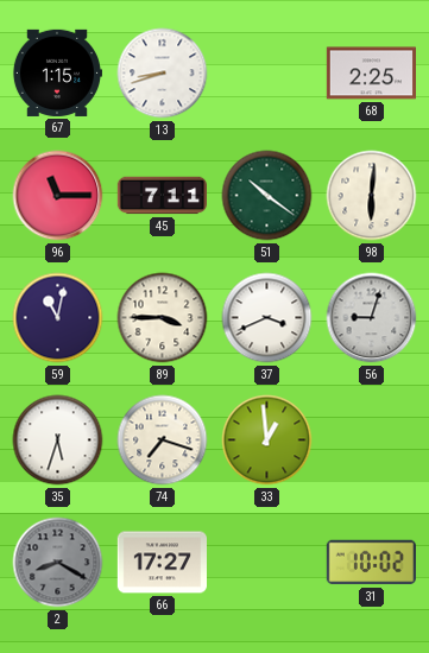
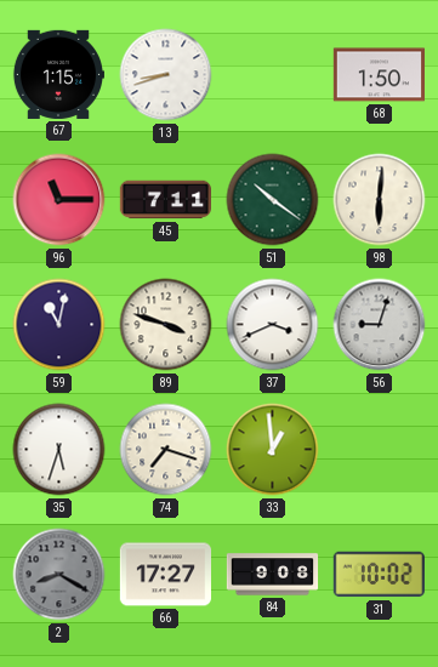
68: 2:25 -> 1:50 (379, 75)
89: 3:45 -> 3:48 (166, 325)
84: none -> 9:08 (273, 575)
